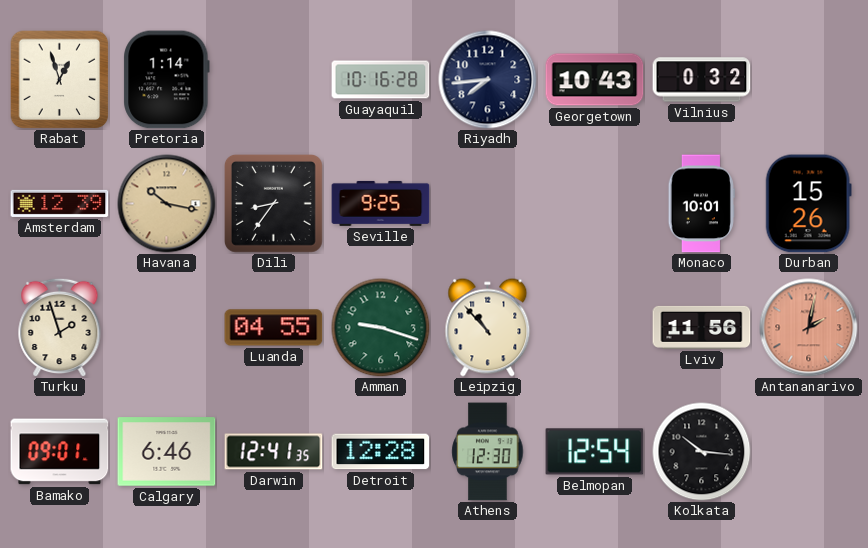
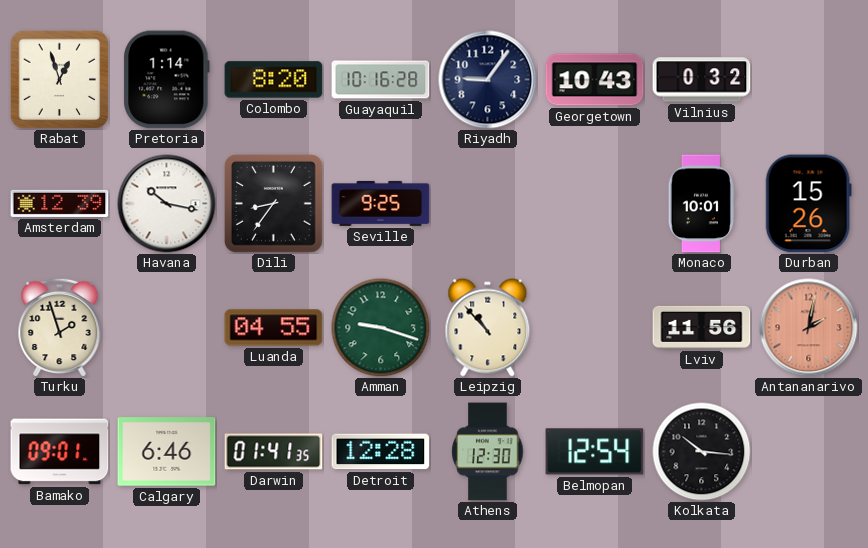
Colombo: none -> 8:20 (274, 80)
Riyadh: 7:44 -> 9:06 (488, 80)
Havana dial: champagne -> white (167, 204)
Darwin: 12:41 -> 01:41 (274, 452)
